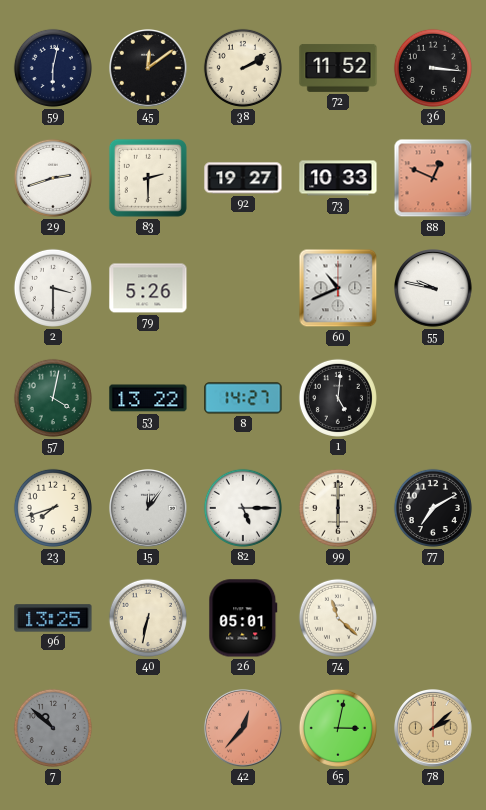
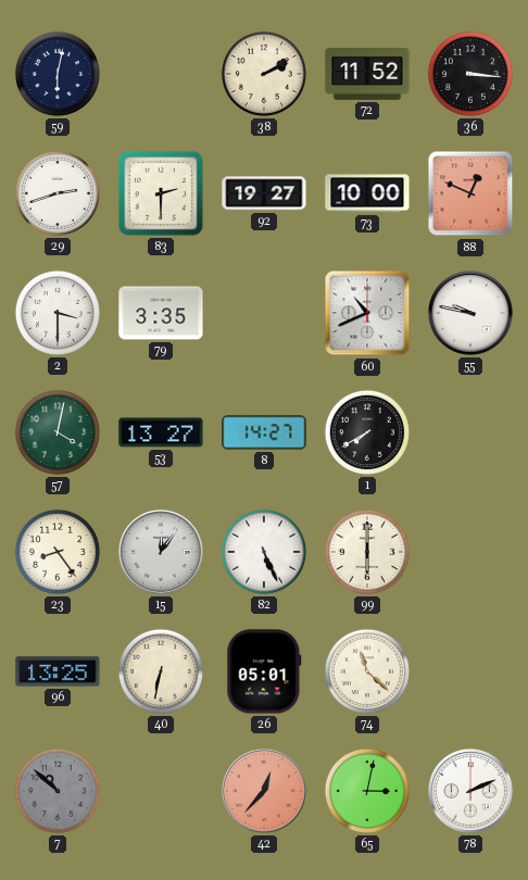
45: 12:09 -> none (149, 69)
73: 10:33 -> 10:00 (367, 193)
79: 5:26 -> 3:35 (161, 313)
53: 13:22 -> 13:27 (161, 432)
1: 5:01 -> 7:40 (367, 432)
23: 7:42 -> 8:24 (58, 552)
82: 5:15 -> 5:26 (264, 552)
77: 7:10 -> none (433, 508)
78: 2:08 -> 2:11 (472, 792)
78 dial: champagne -> white (472, 792)
